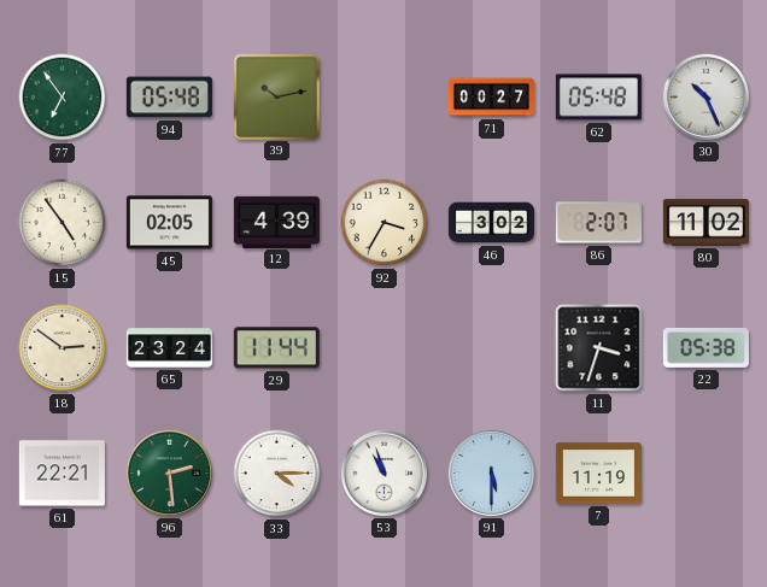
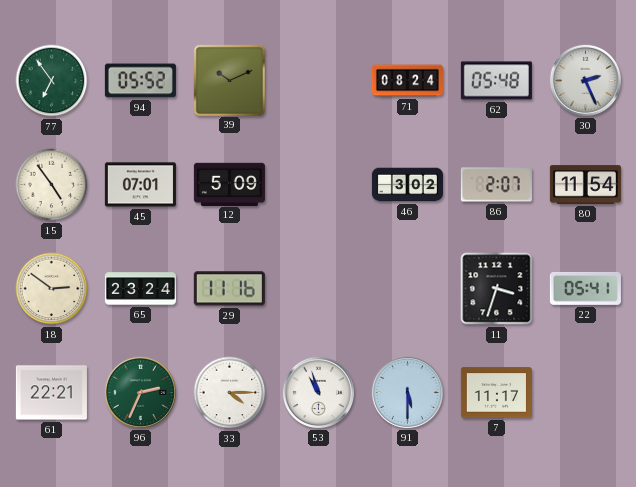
94: 05:48 -> 05:52 (140, 81)
39: 10:13 -> 10:11 (229, 80)
71: 00:27 -> 08:24 (407, 81)
30: 10:26 -> 2:26 (585, 80)
45: 02:05 -> 07:01 (140, 185)
12: 4:39 -> 5:09 (229, 184)
92: 3:35 -> none (385, 223)
80: 11:02 -> 11:54 (585, 185)
29: 11:44 -> 11:16 (229, 289)
22: 05:38 -> 05:41 (585, 288)
96: 2:29 -> 2:34 (140, 392)
7: 11:19 -> 11:17 (496, 393)
